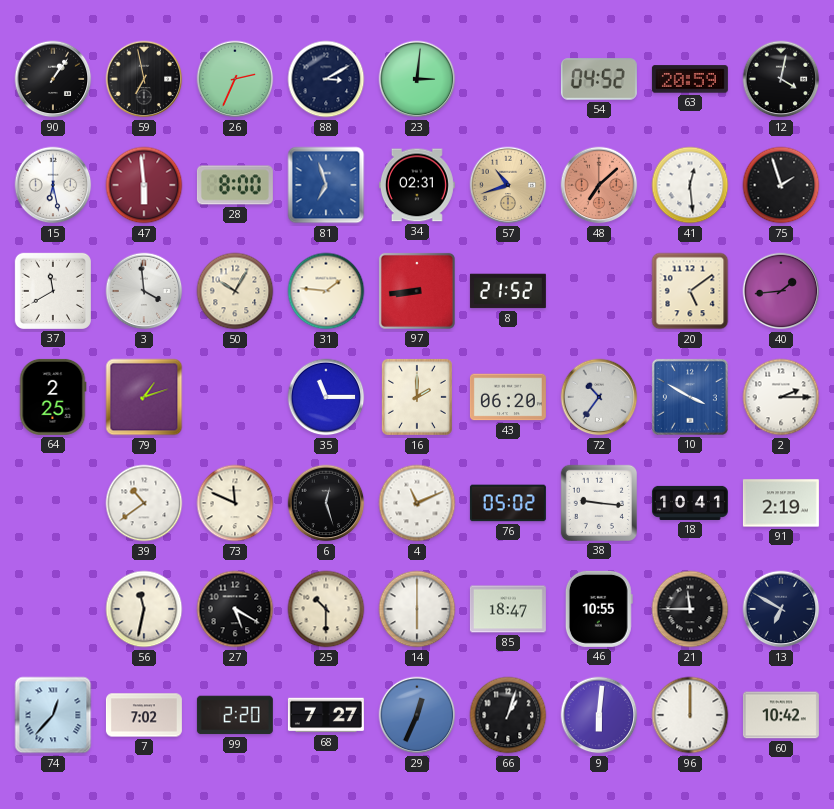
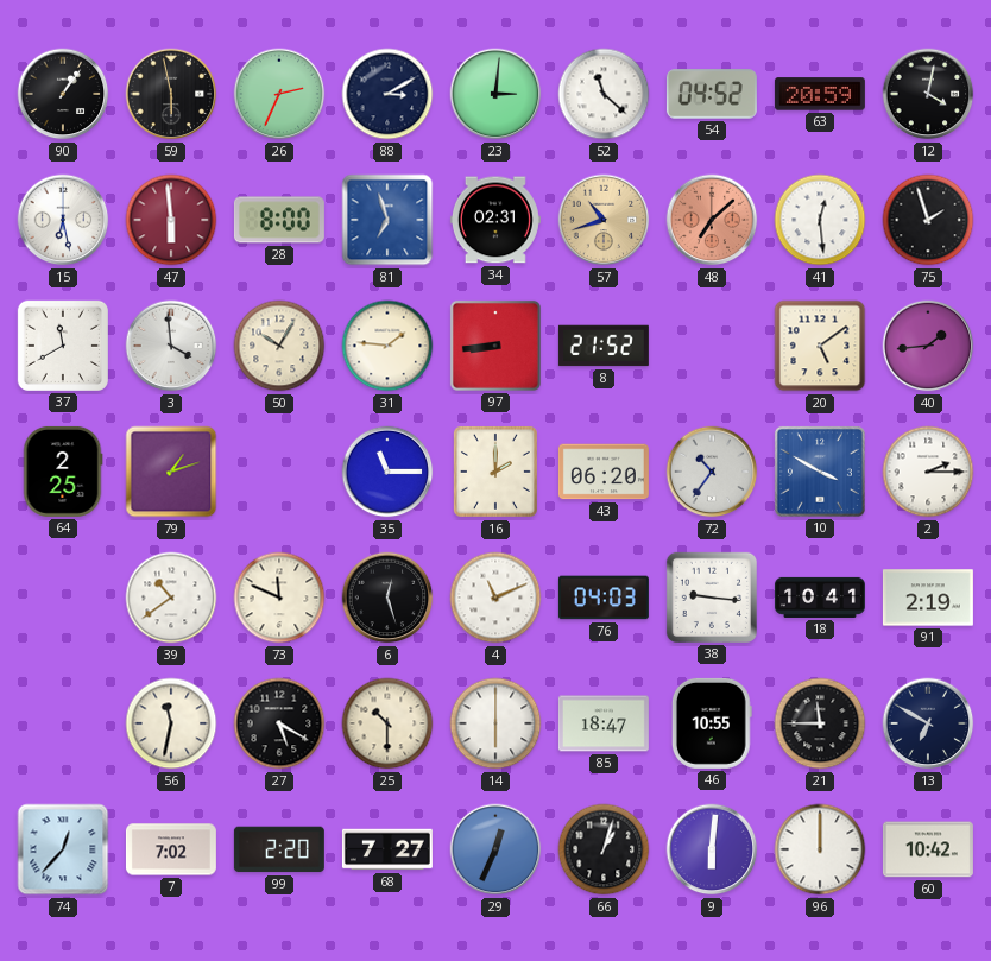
59: 6:58 -> 5:58 (171, 94)
52: none -> 11:22 (604, 94)
76: 05:02 -> 04:03 (604, 598)
